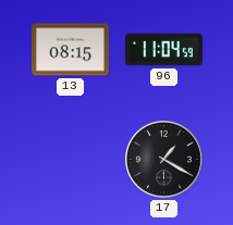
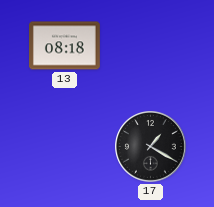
13: 08:15 -> 08:18 (65, 46)
96: 11:04 -> none (164, 50)
